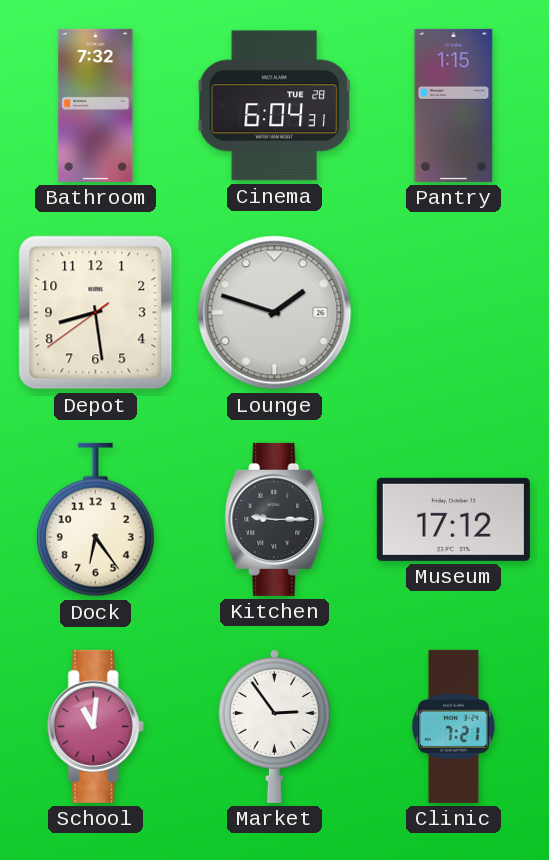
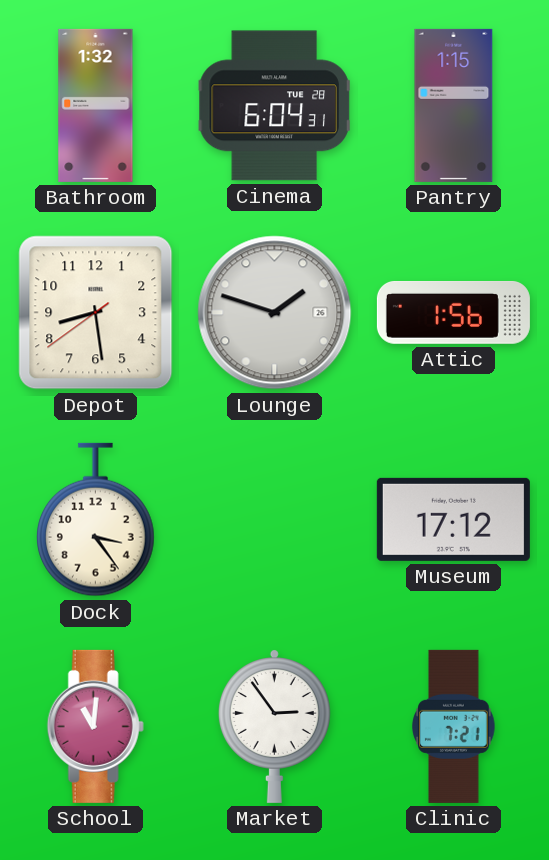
Bathroom: 7:32 -> 1:32 (96, 105)
Attic: none -> 1:56 (453, 312)
Dock: 6:24 -> 3:24 (96, 520)
Kitchen: 9:15 -> none (275, 519)
